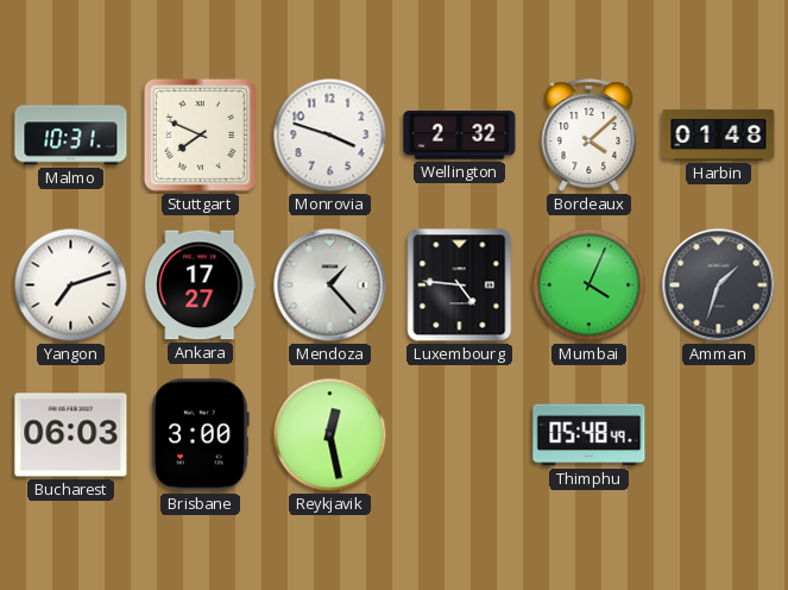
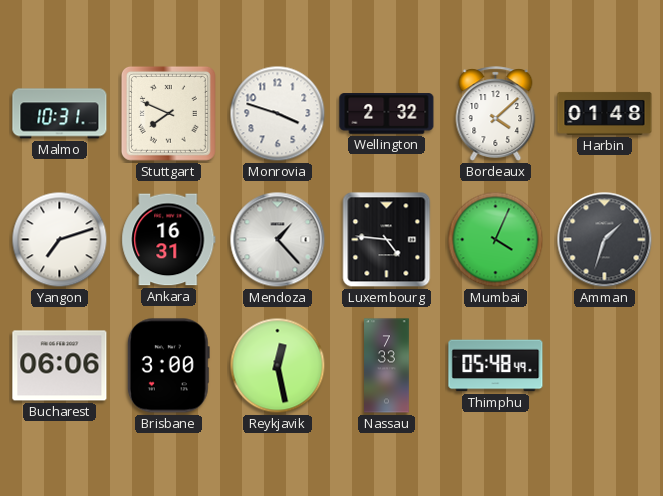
Ankara: 17:27 -> 16:31 (169, 240)
Bucharest: 06:03 -> 06:06 (60, 366)
Nassau: none -> 7:33 (387, 366)
